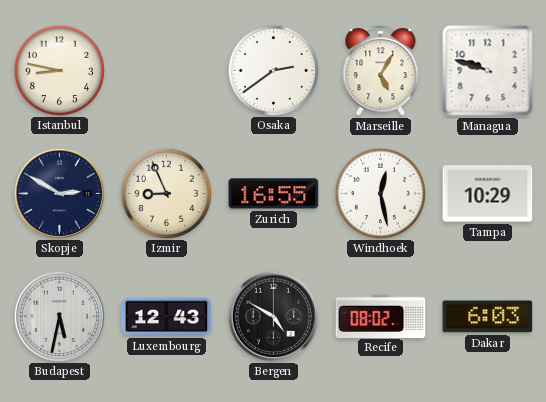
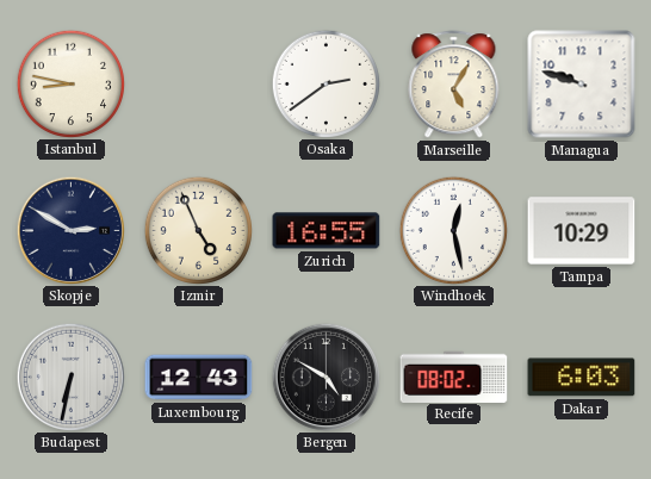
Izmir: 8:56 -> 4:56 (198, 230)
Budapest: 5:32 -> 6:32 (70, 377)
